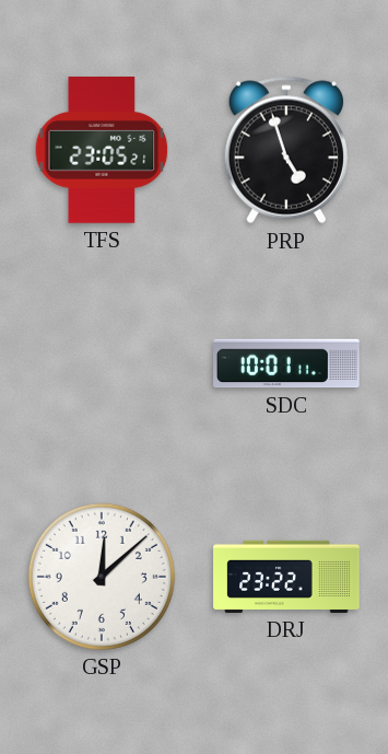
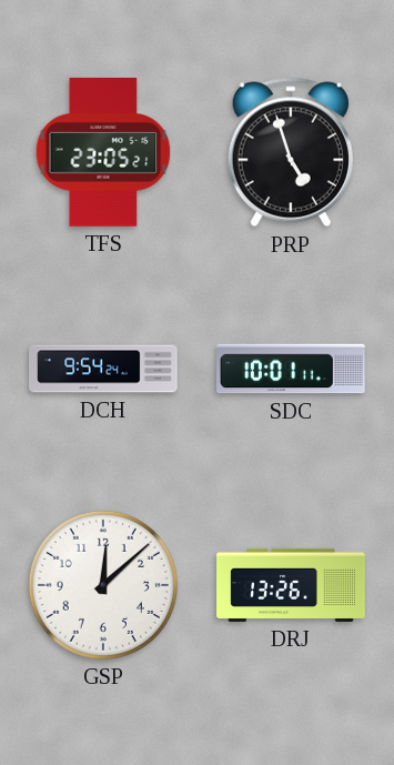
DCH: none -> 9:54 (103, 369)
DRJ: 23:22 -> 13:26 (291, 585)
